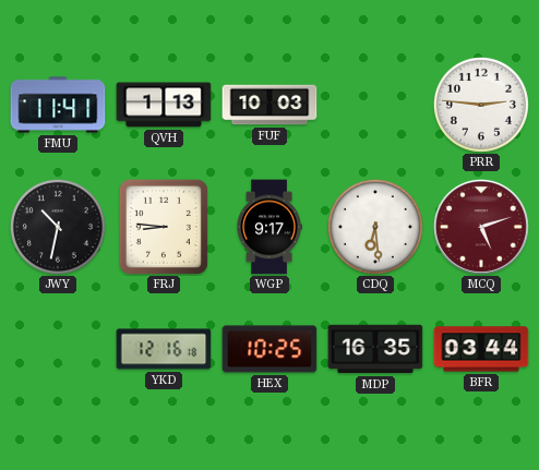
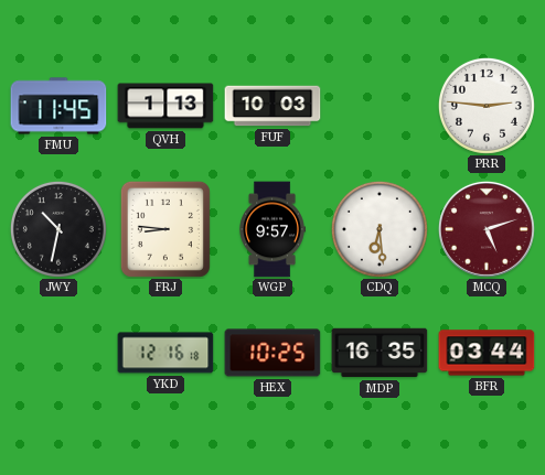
FMU: 11:41 -> 11:45 (58, 106)
WGP: 9:17 -> 9:57 (272, 229)
